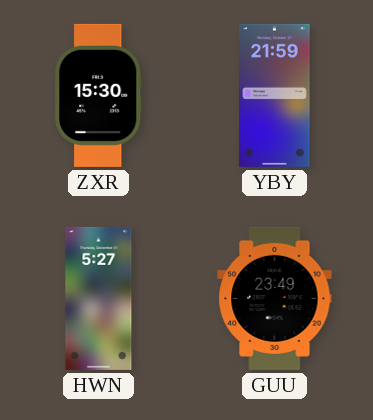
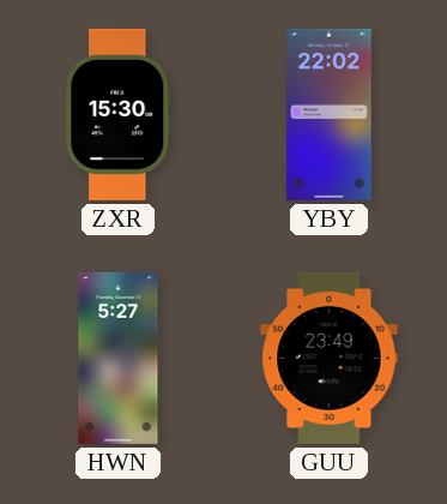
YBY: 21:59 -> 22:02 (330, 114)
